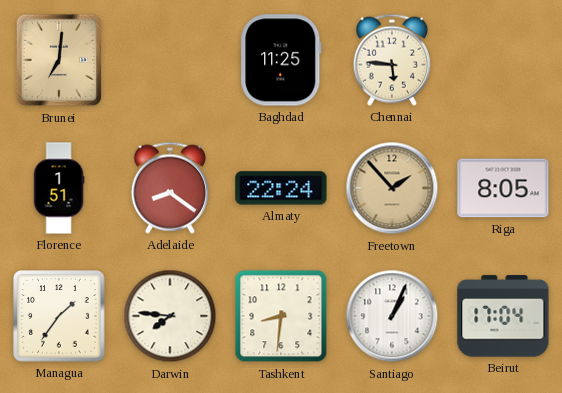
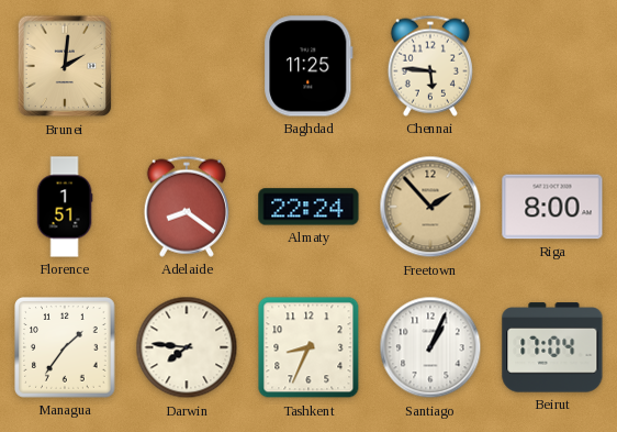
Brunei: 7:01 -> 2:01 (65, 66)
Riga: 8:05 -> 8:00 (552, 207)
Tashkent: 8:31 -> 8:34 (308, 347)
